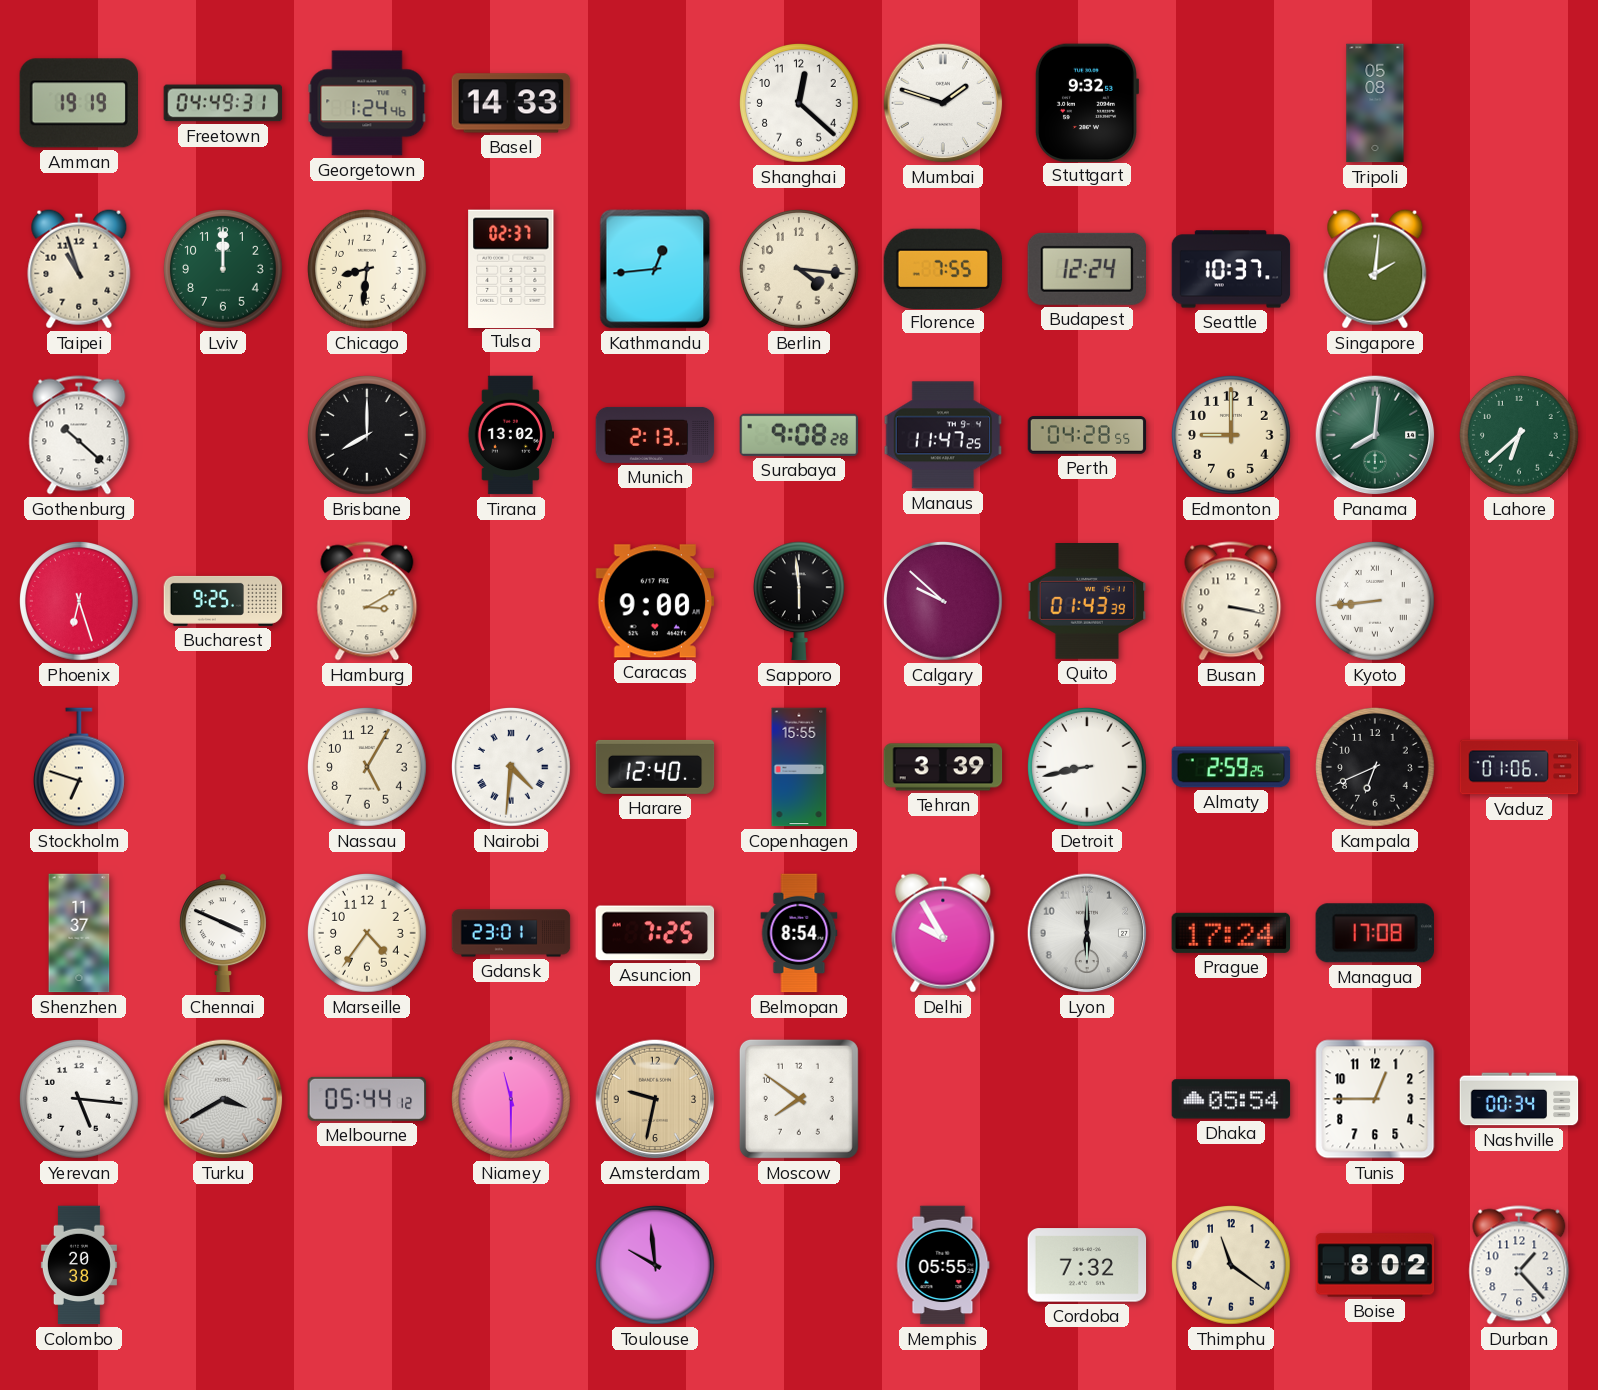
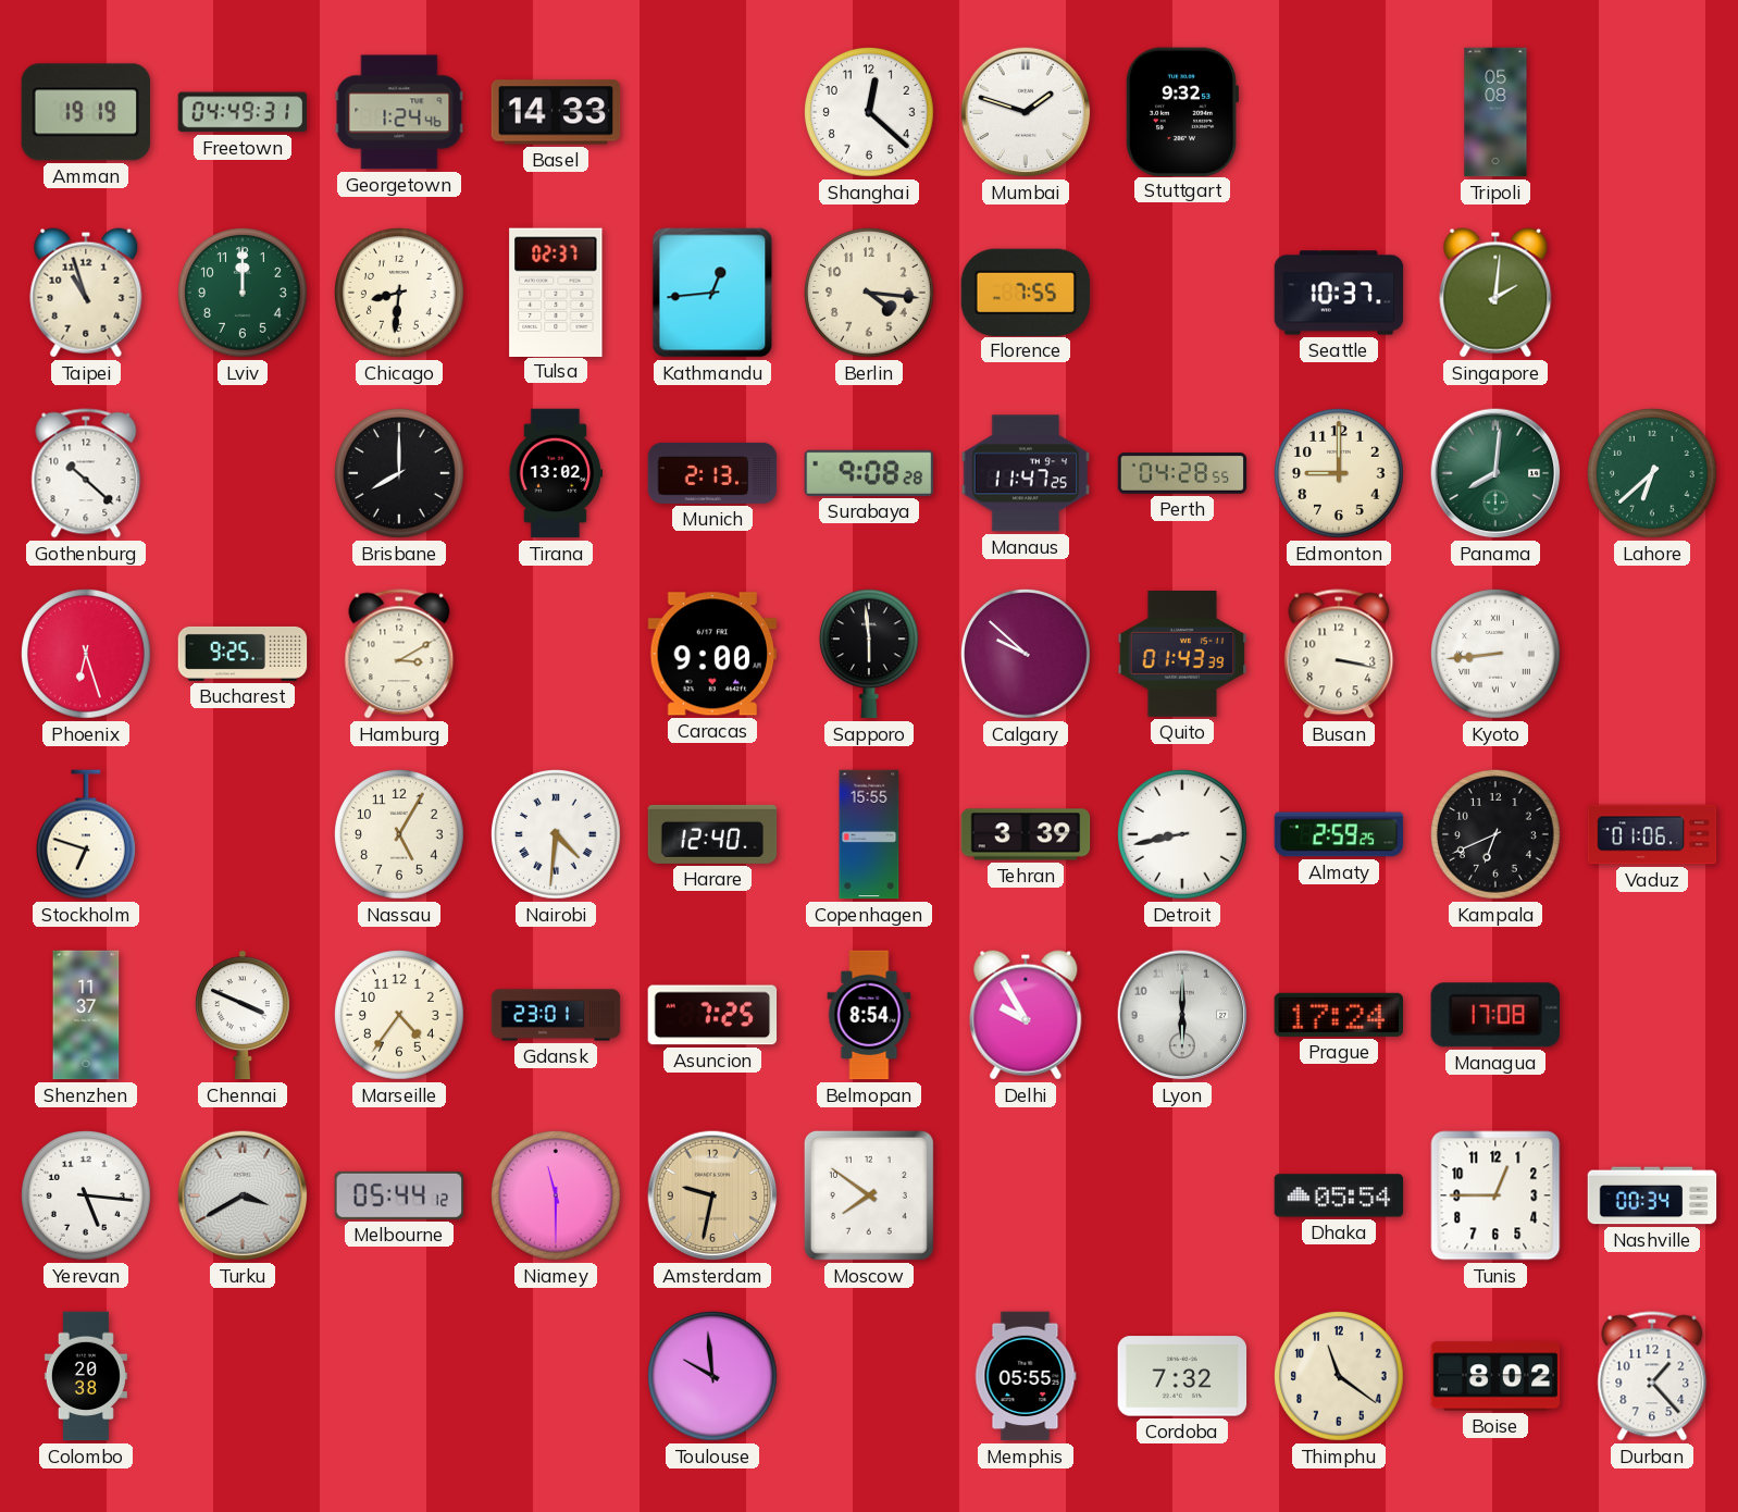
Budapest: 12:24 -> none (1086, 269)
